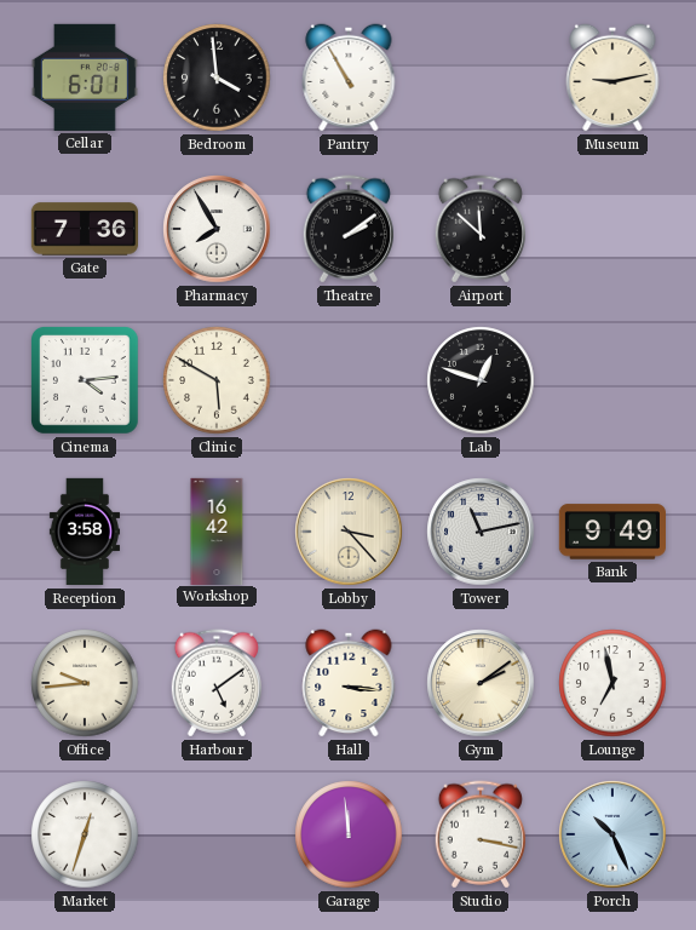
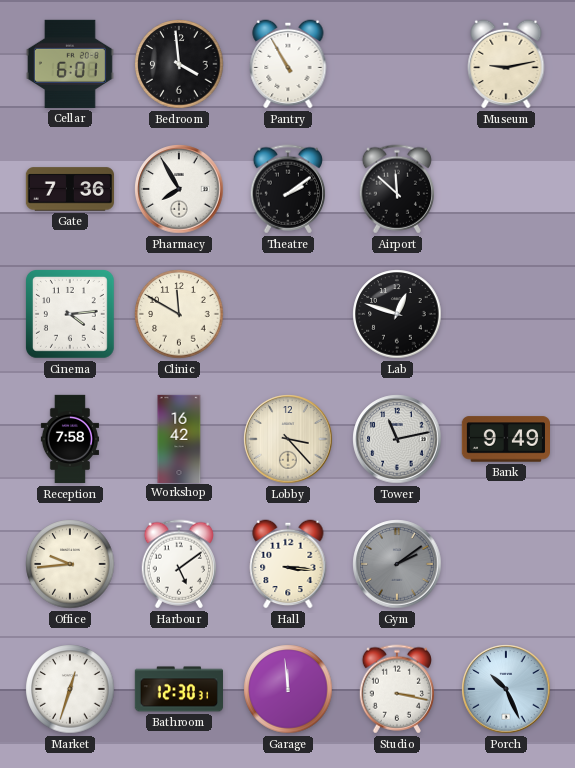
Clinic: 5:50 -> 11:50 (179, 314)
Reception: 3:58 -> 7:58 (69, 439)
Gym dial: cream -> grey (397, 564)
Lounge: 6:58 -> none (612, 683)
Bathroom: none -> 12:30 (178, 689)
